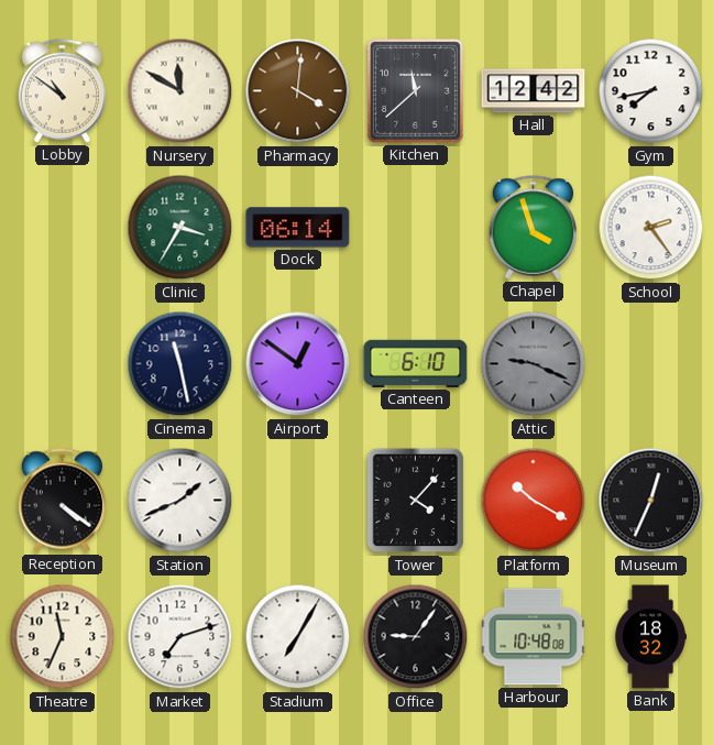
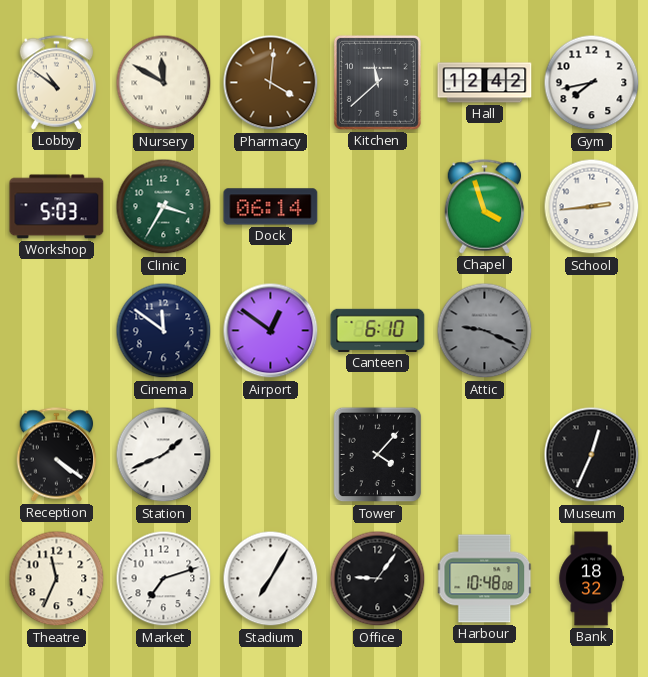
Workshop: none -> 5:03 (57, 207)
School: 2:24 -> 2:44 (592, 207)
Cinema: 11:28 -> 11:51 (164, 331)
Platform: 10:20 -> none (534, 501)
